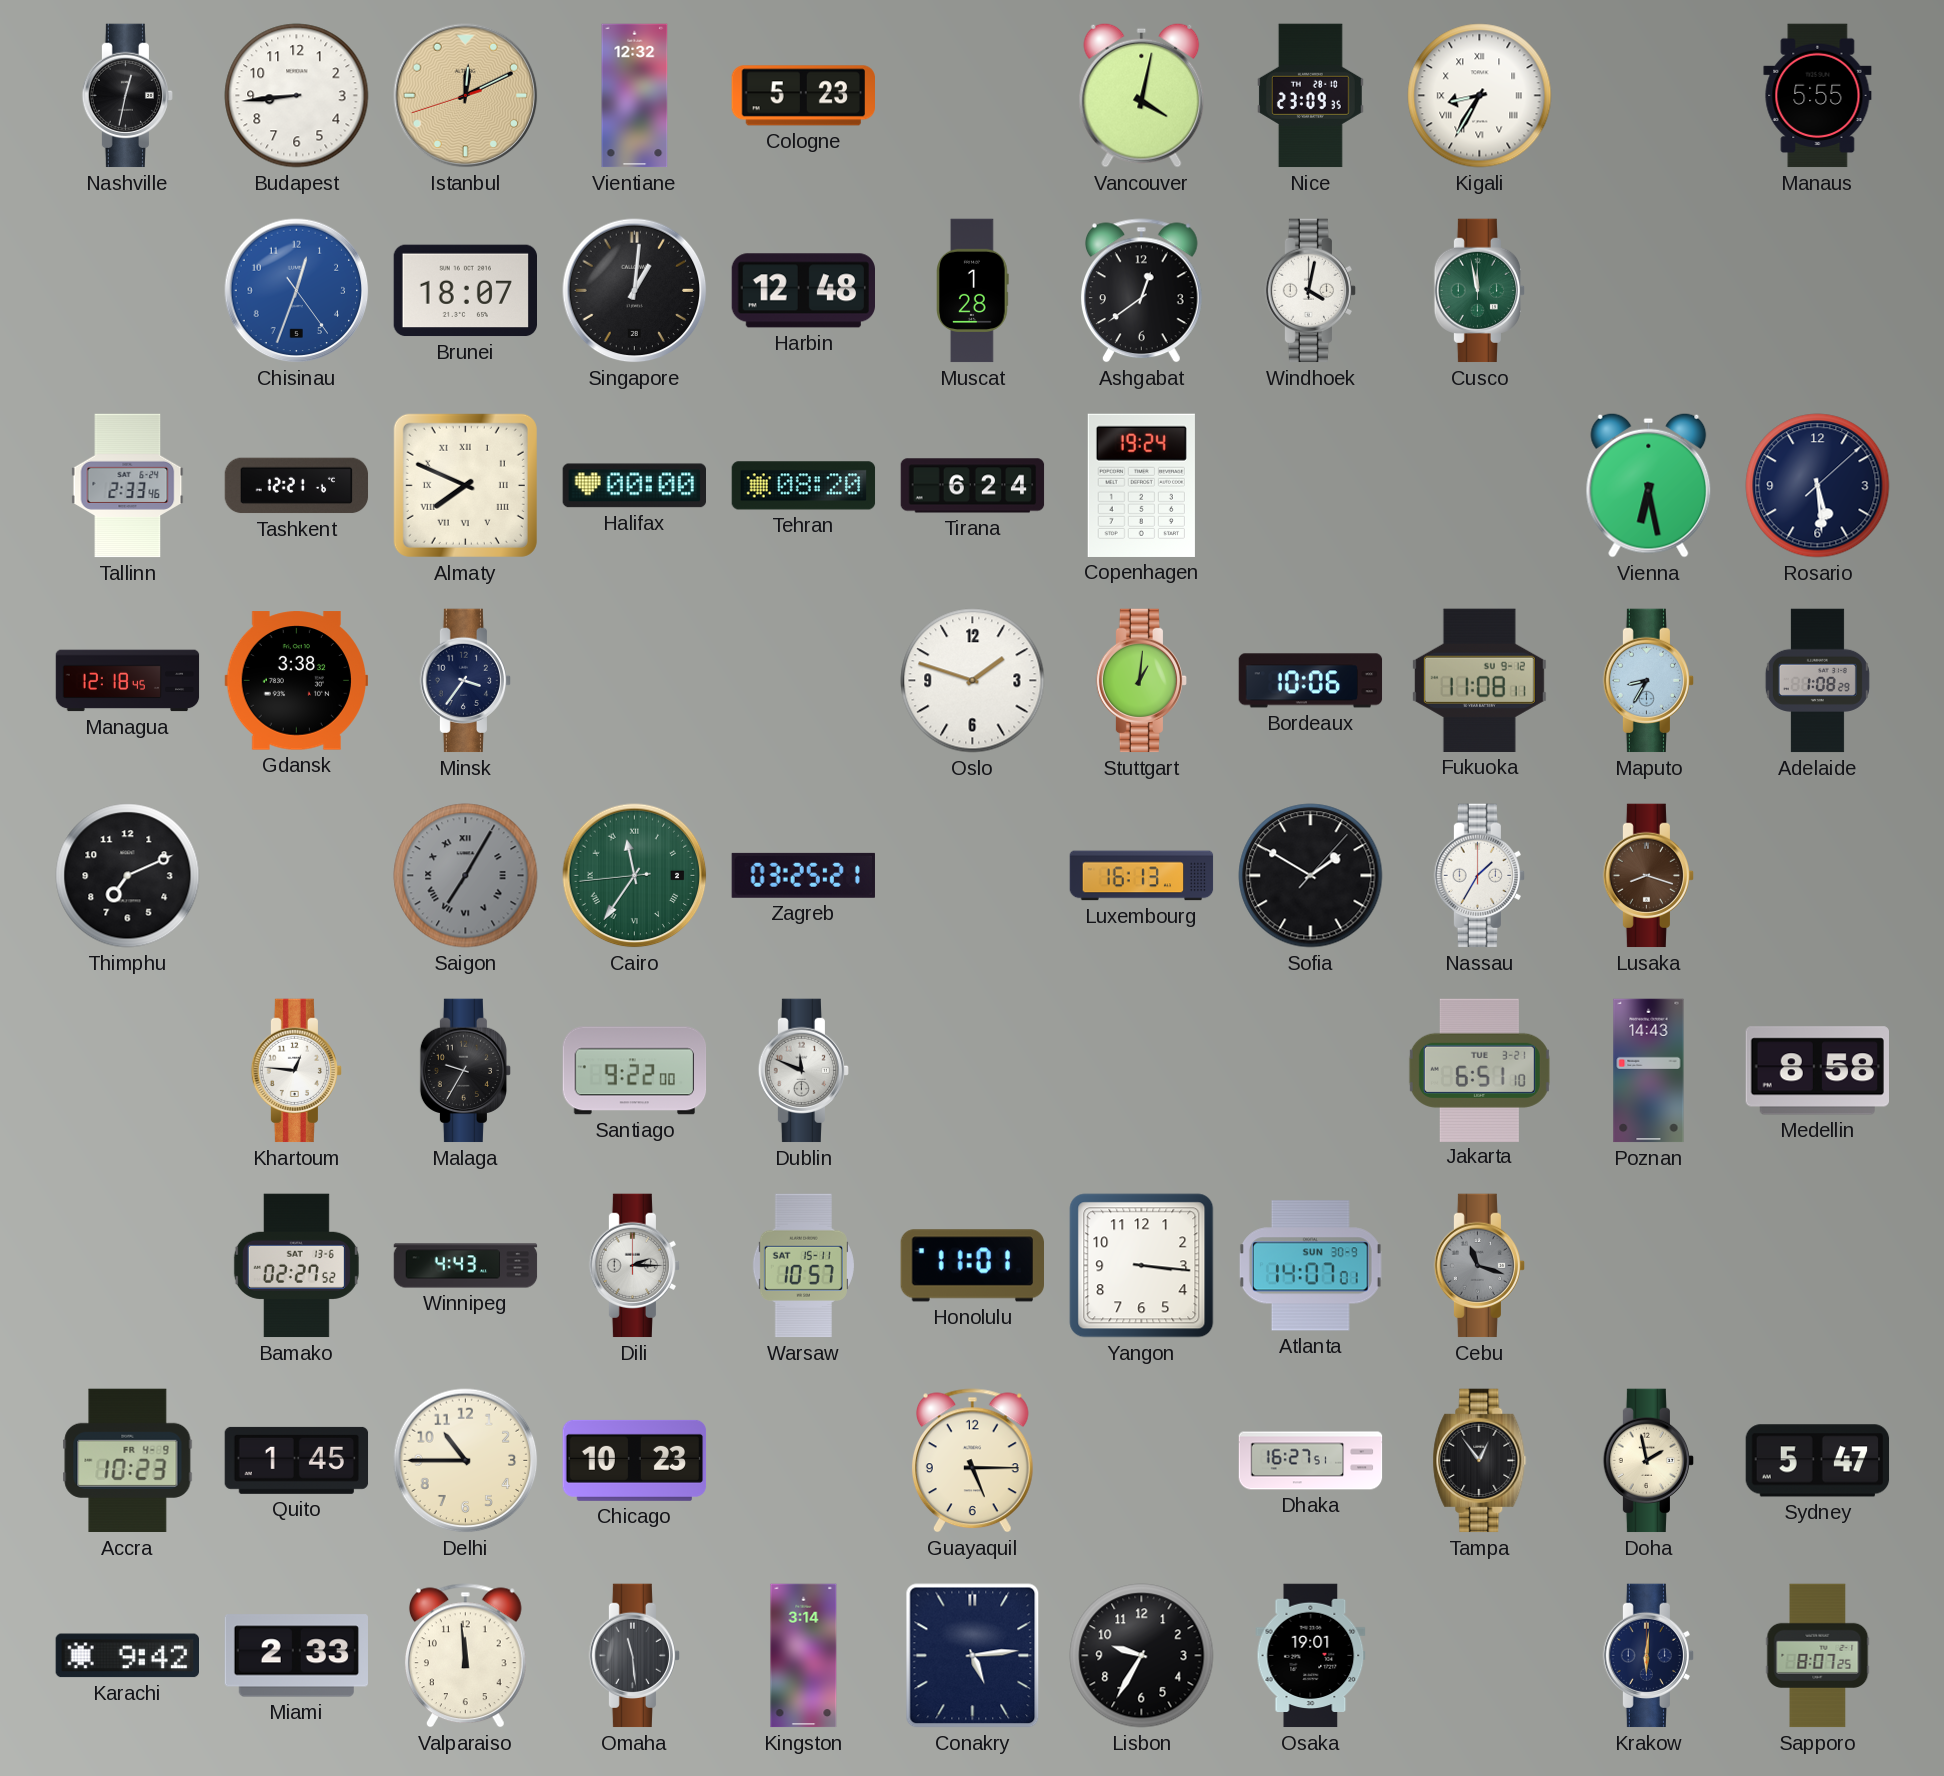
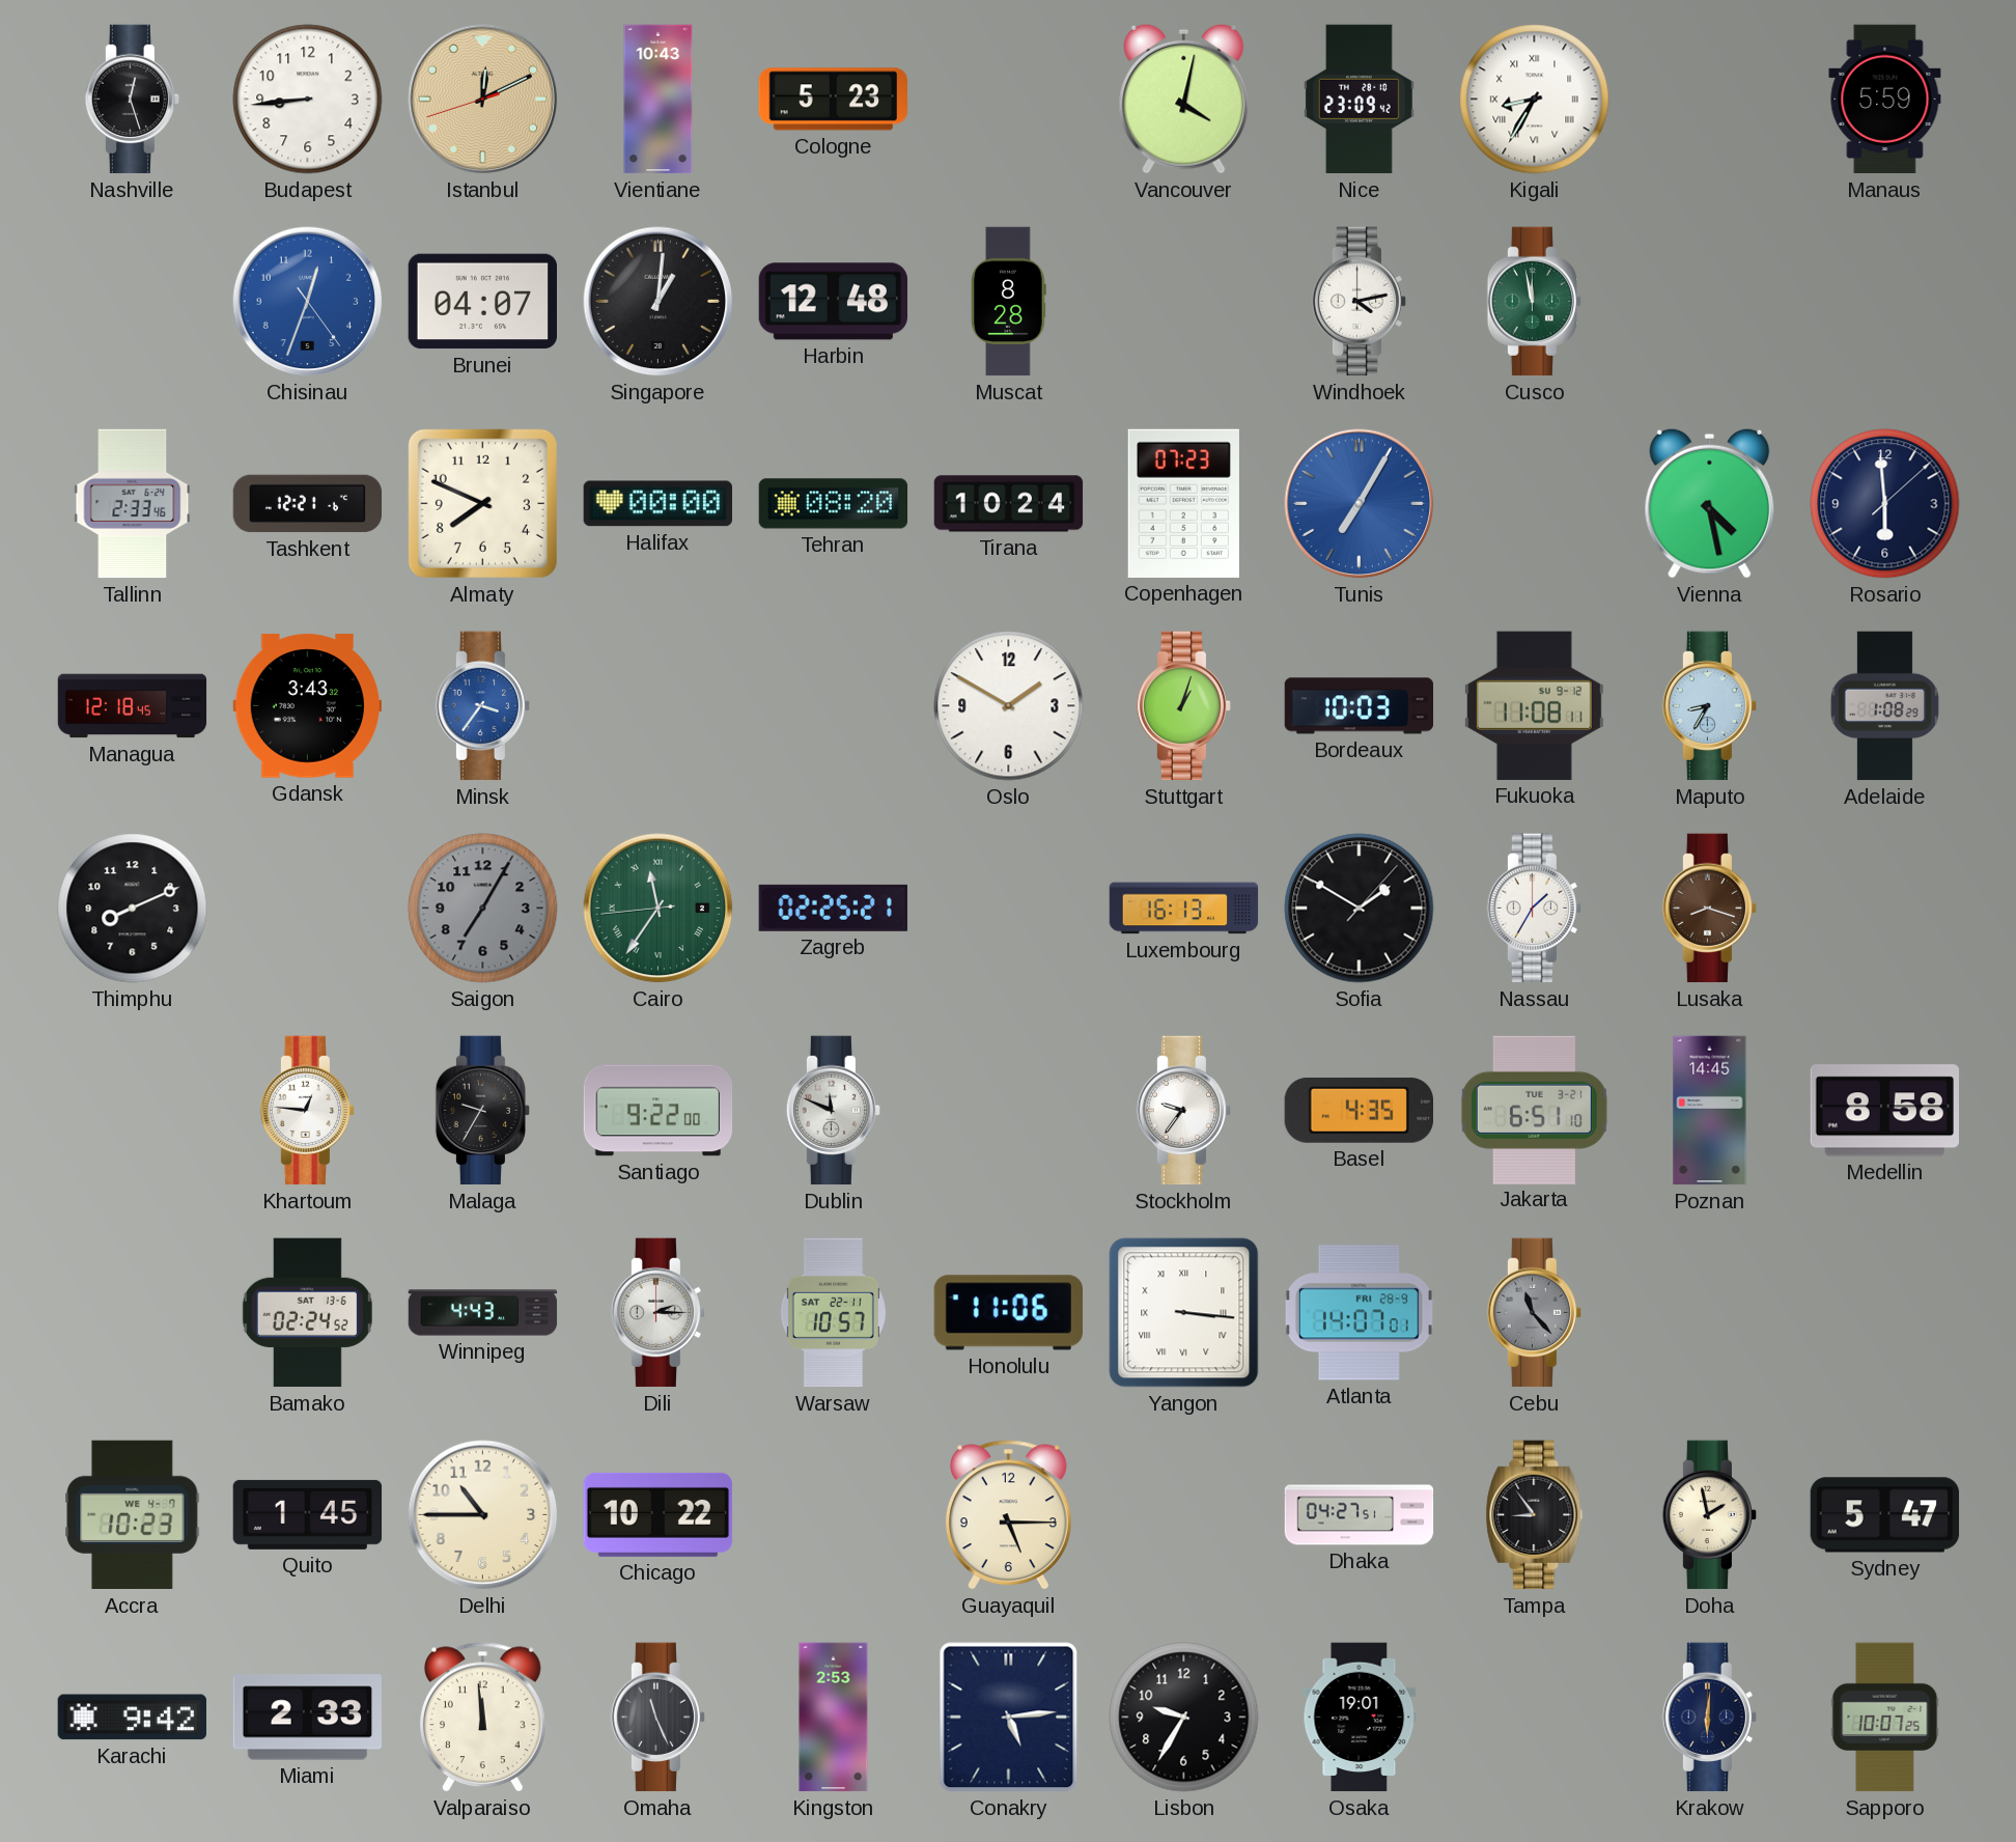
Nashville: 12:32 -> 12:27 (132, 100)
Vientiane: 12:32 -> 10:43 (659, 100)
Nice: 23:09:35 -> 23:09:42 (1359, 100)
Manaus: 5:55 -> 5:59 (1885, 100)
Brunei: 18:07 -> 04:07 (482, 302)
Muscat: 1:28 -> 8:28 (1009, 302)
Ashgabat: 12:39 -> none (1141, 291)
Windhoek: 4:02 -> 4:13 (1359, 302)
Almaty numerals: Roman -> Arabic (482, 503)
Tirana: 6:24 -> 10:24 (1009, 504)
Copenhagen: 19:24 -> 07:23 (1183, 503)
Tunis: none -> 7:05 (1360, 504)
Vienna: 6:28 -> 4:28 (1710, 503)
Rosario: 5:29 -> 5:59 (1885, 504)
Gdansk: 3:38 -> 3:43 (308, 706)
Minsk dial: navy -> blue (482, 706)
Oslo: 1:48 -> 1:50 (1009, 706)
Stuttgart: 1:01 -> 1:03 (1183, 706)
Bordeaux: 10:06 -> 10:03 (1360, 706)
Thimphu: 7:11 -> 8:11 (133, 909)
Saigon numerals: Roman -> Arabic (483, 909)
Zagreb: 03:25 -> 02:25 (833, 908)
Stockholm: none -> 9:36 (1183, 1111)
Basel: none -> 4:35 (1359, 1110)
Poznan: 14:43 -> 14:45 (1710, 1111)
Bamako: 02:27 -> 02:24 (307, 1313)
Warsaw date: SAT 15-11 -> SAT 22-11 (833, 1313)
Honolulu: 11:01 -> 11:06 (1008, 1313)
Yangon numerals: Arabic -> Roman (1184, 1313)
Atlanta date: SUN 30-9 -> FRI 28-9 (1359, 1313)
Cebu: 11:18 -> 11:23 (1534, 1313)
Accra date: FR 4-9 -> WE 4-7 (133, 1515)
Chicago: 10:23 -> 10:22 (659, 1514)
Dhaka: 16:27 -> 04:27 (1360, 1515)
Tampa: 12:54 -> 8:54 (1535, 1515)
Omaha: 11:29 -> 11:26 (657, 1718)
Kingston: 3:14 -> 2:53 (834, 1718)
Sapporo: 8:07 -> 10:07 (1885, 1718)
